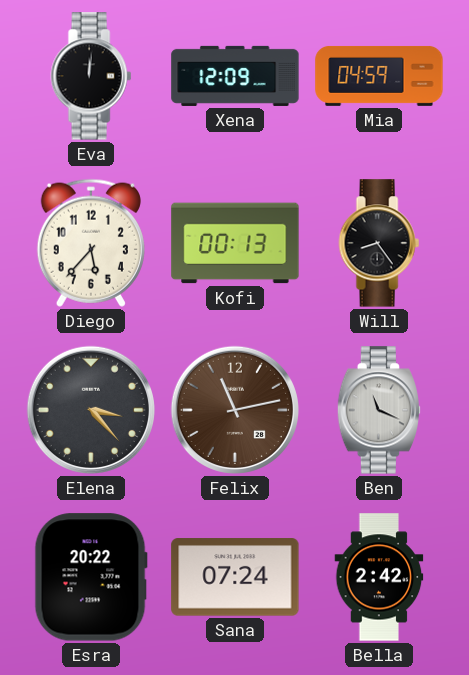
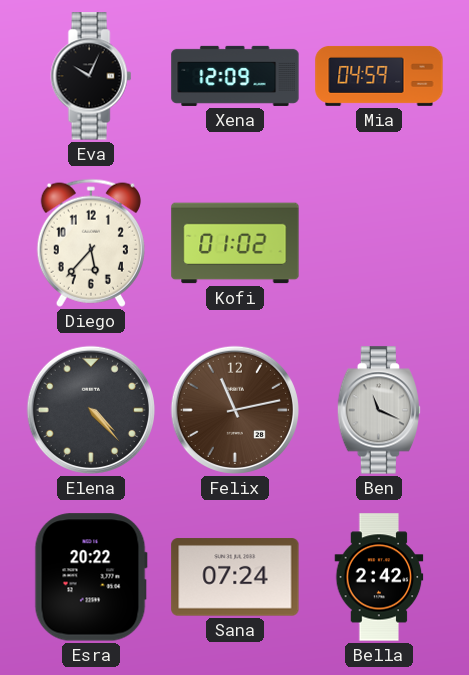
Eva: 12:01 -> 10:04 (91, 76)
Kofi: 00:13 -> 01:02 (235, 243)
Will: 8:24 -> none (379, 243)
Elena: 3:23 -> 4:23 (91, 410)
